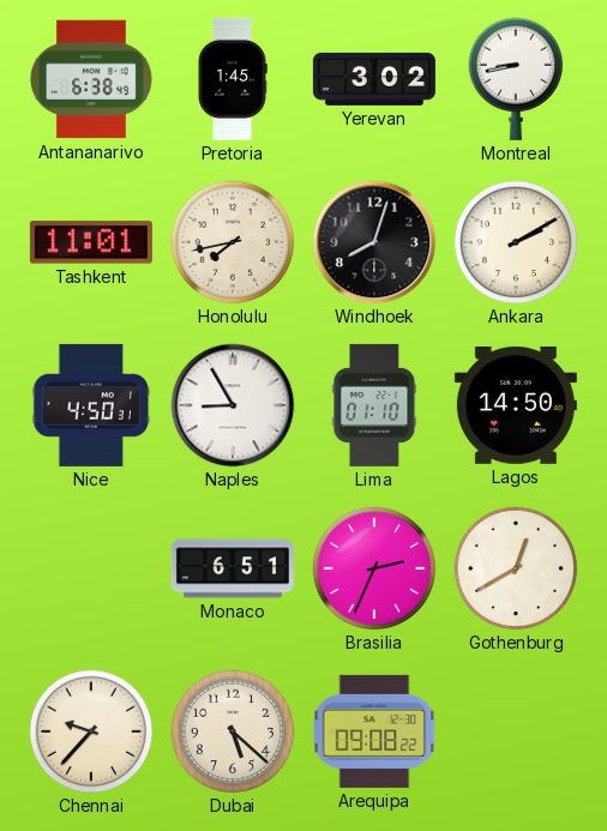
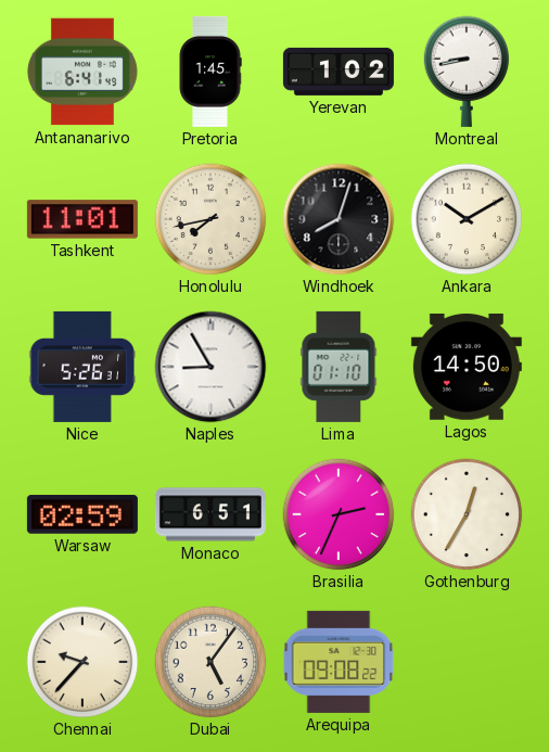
Antananarivo: 6:38 -> 6:41 (82, 72)
Yerevan: 3:02 -> 1:02 (339, 72)
Ankara: 2:10 -> 10:10 (467, 219)
Nice: 4:50 -> 5:26 (81, 367)
Warsaw: none -> 02:59 (82, 514)
Gothenburg: 12:40 -> 12:35 (467, 514)
Dubai: 5:22 -> 5:06 (210, 662)
